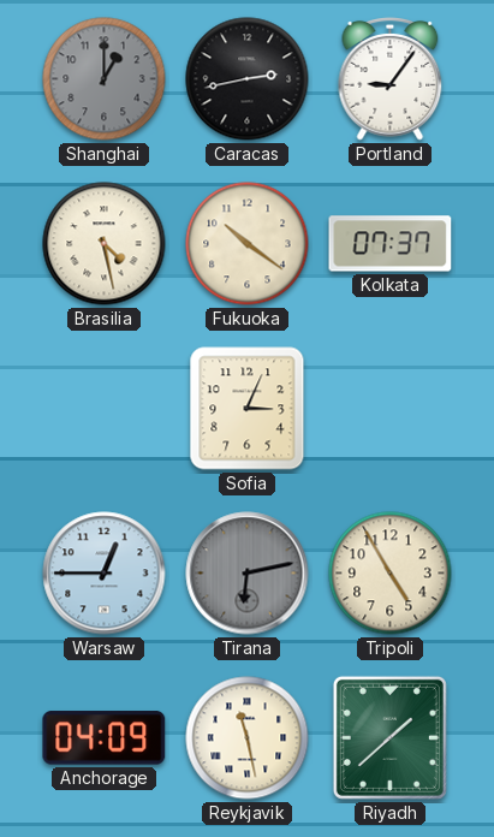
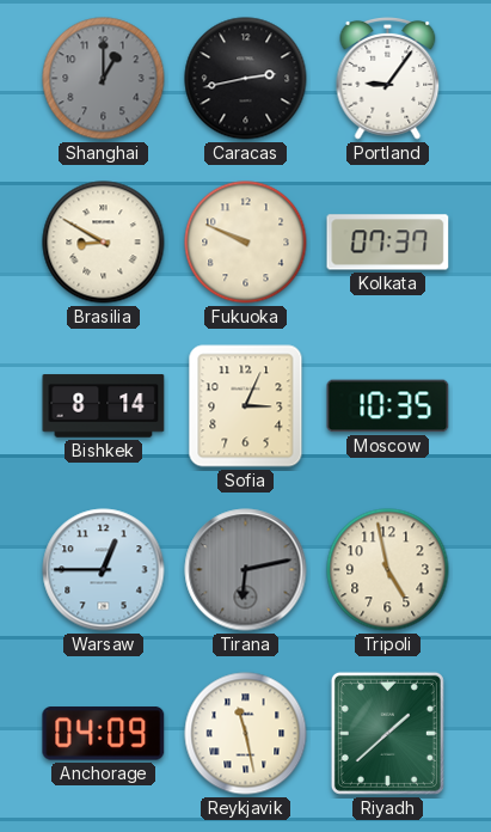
Brasilia: 4:28 -> 8:50 (104, 243)
Fukuoka: 10:21 -> 9:49 (246, 243)
Bishkek: none -> 8:14 (104, 406)
Moscow: none -> 10:35 (388, 406)
Tripoli: 4:55 -> 4:58 (388, 570)
